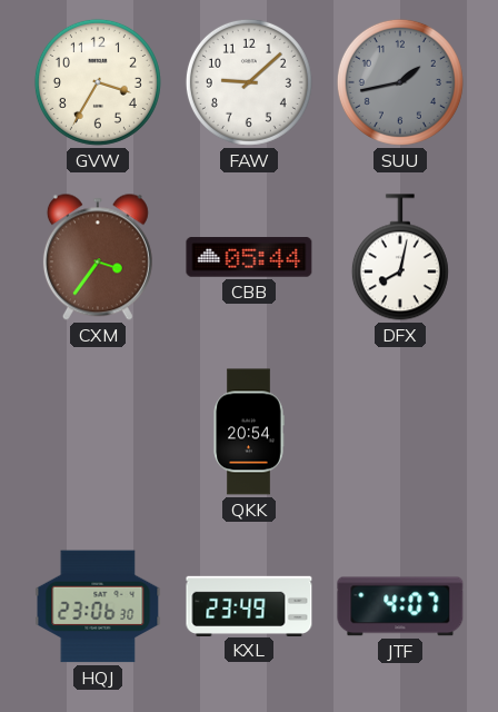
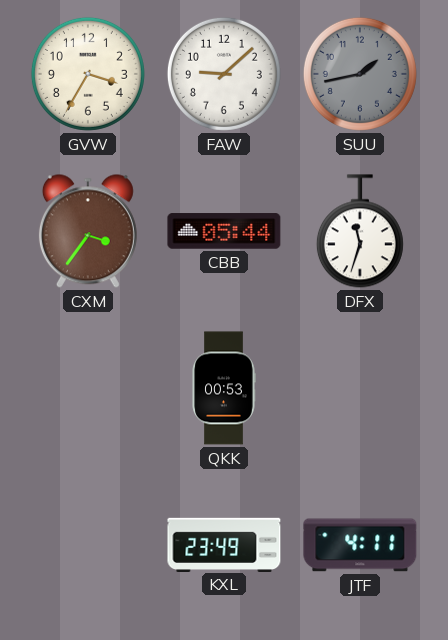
DFX: 8:02 -> 11:33 (360, 231)
QKK: 20:54 -> 00:53 (224, 388)
HQJ: 23:06 -> none (98, 606)
JTF: 4:07 -> 4:11 (360, 545)
